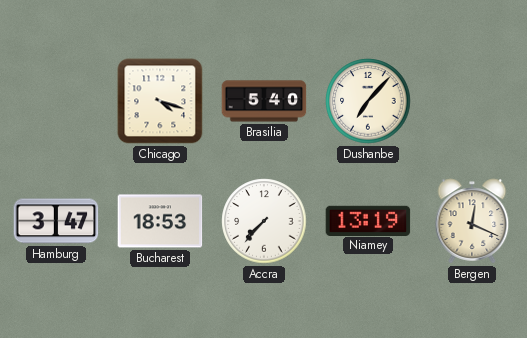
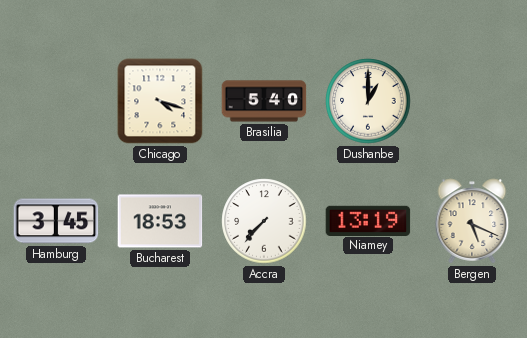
Dushanbe: 7:07 -> 1:00 (368, 101)
Hamburg: 3:47 -> 3:45 (56, 221)
Bergen: 12:19 -> 5:19 (472, 221)
